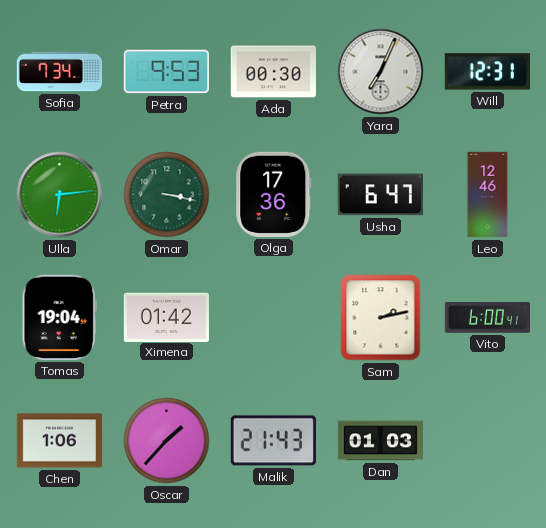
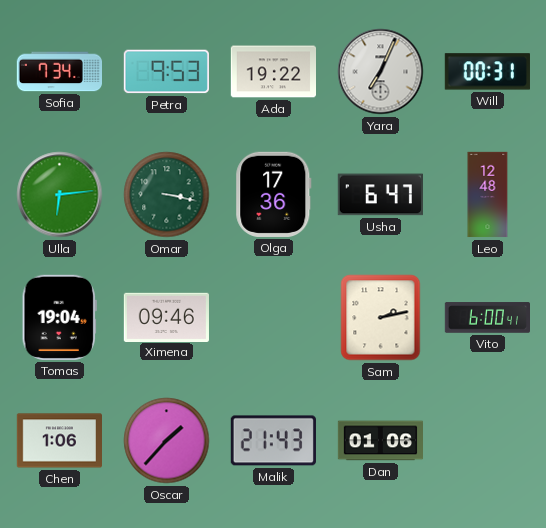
Ada: 00:30 -> 19:22 (273, 72)
Will: 12:31 -> 00:31 (487, 72)
Leo: 12:46 -> 12:48 (488, 195)
Ximena: 01:42 -> 09:46 (166, 317)
Dan: 01:03 -> 01:06 (380, 441)
